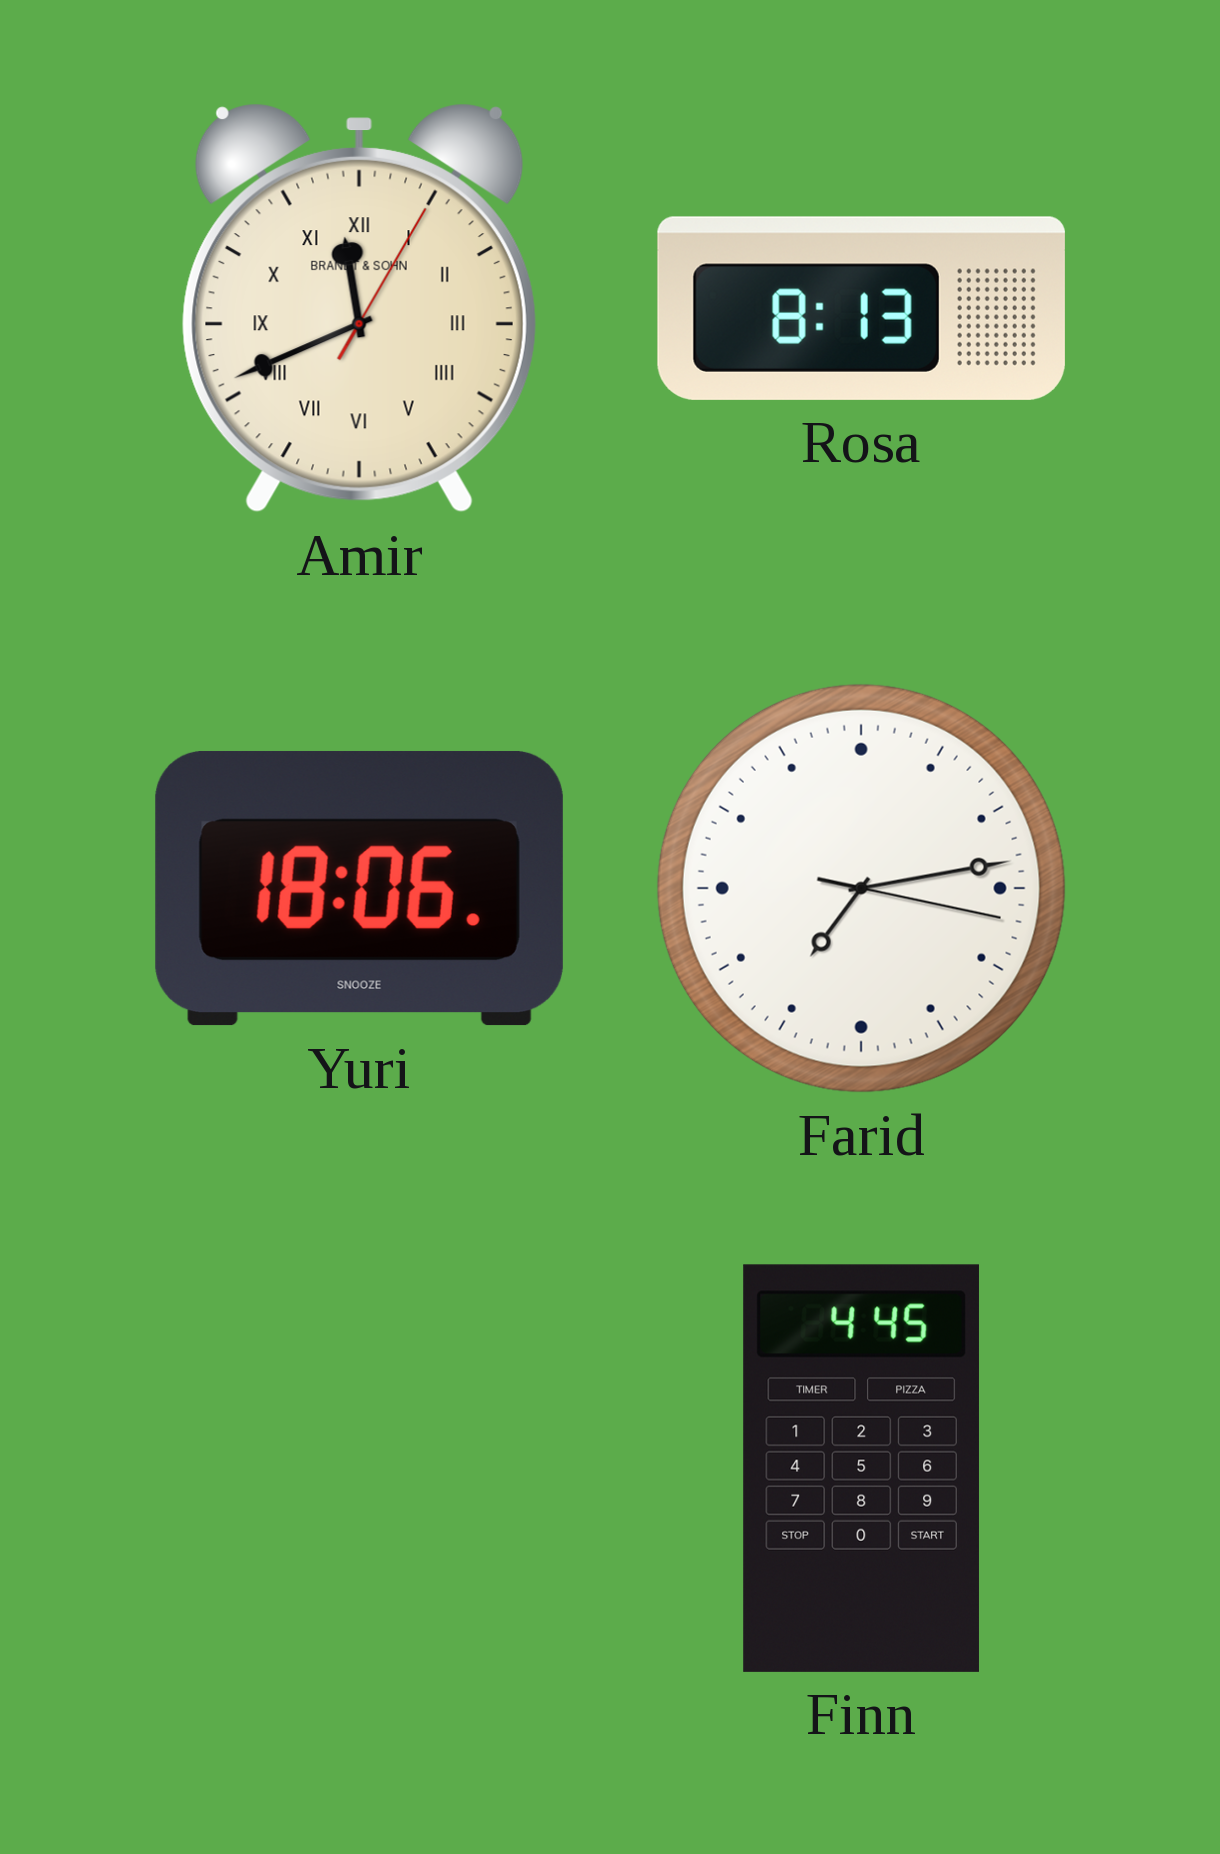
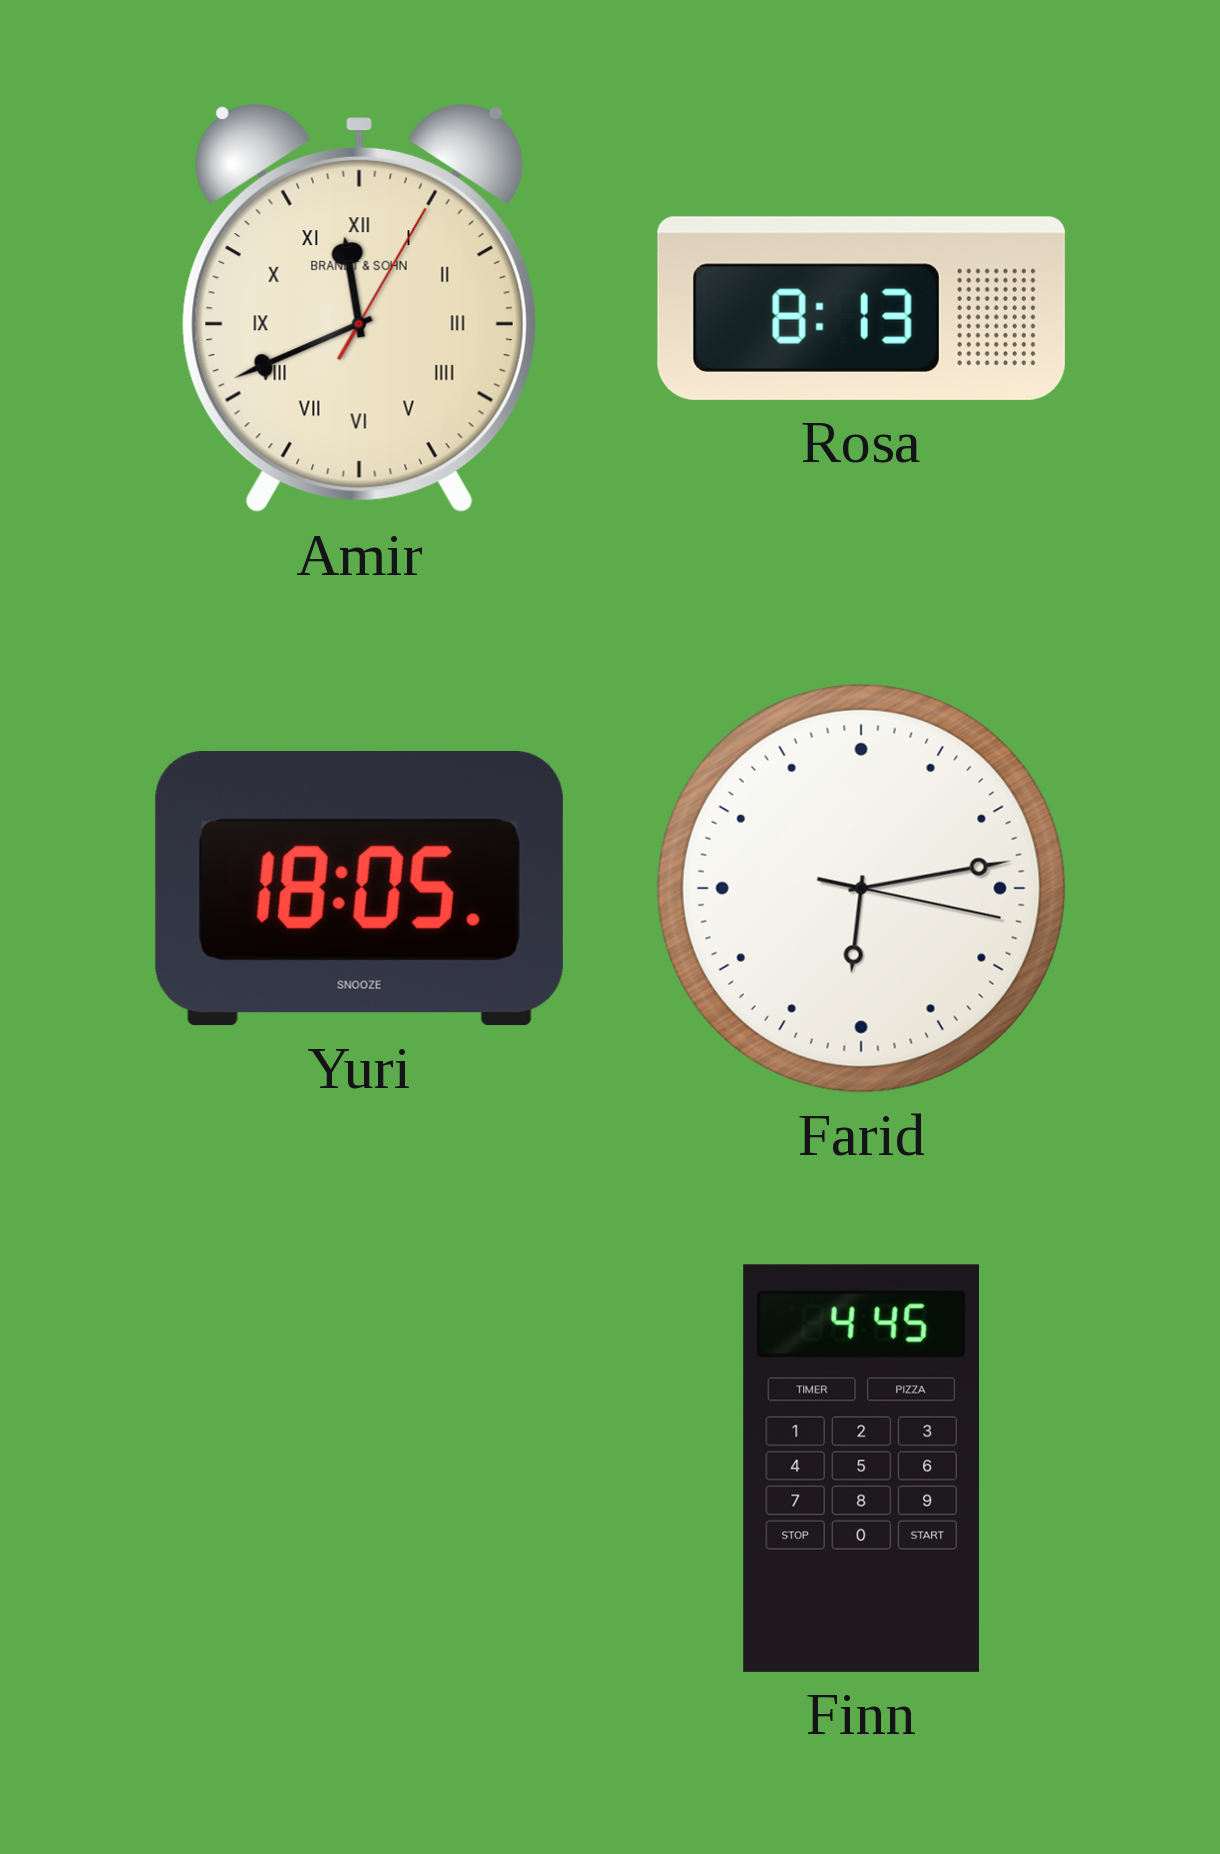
Yuri: 18:06 -> 18:05 (359, 888)
Farid: 7:13 -> 6:13 (861, 888)
